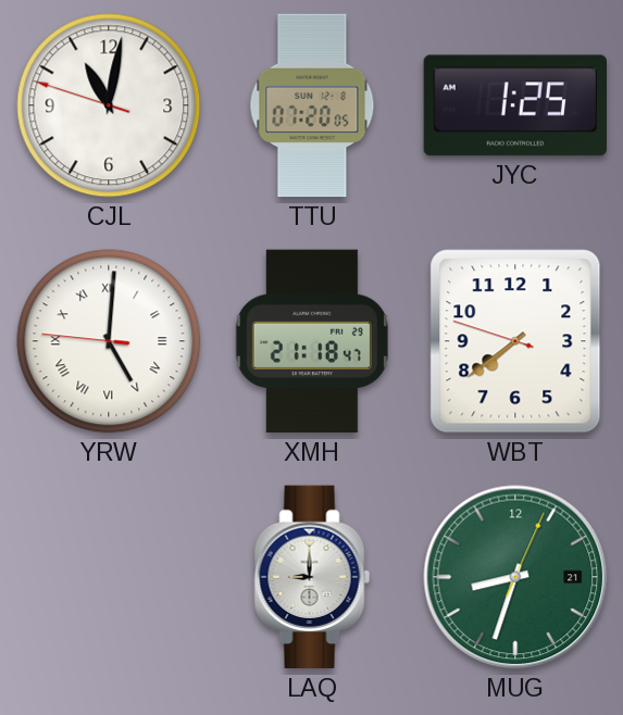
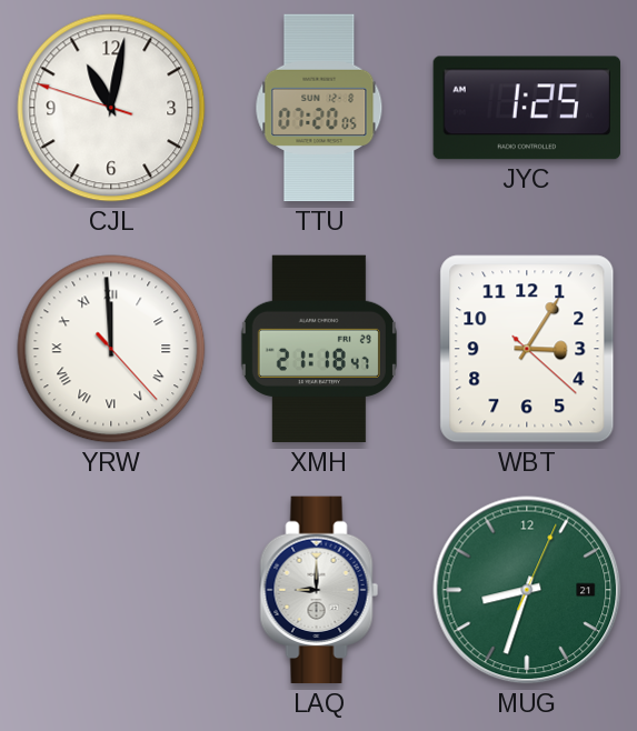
YRW: 5:00 -> 11:59 (111, 349)
WBT: 7:38 -> 3:05 (527, 349)
